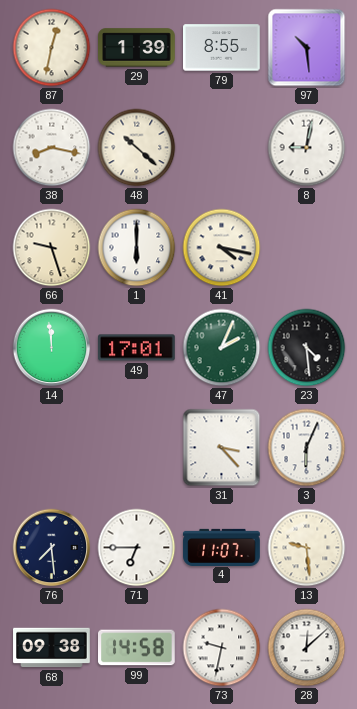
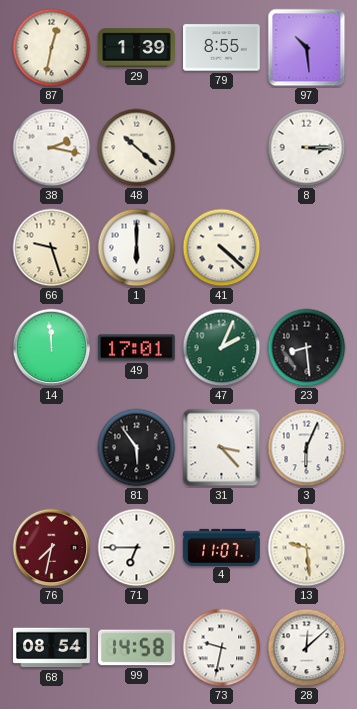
38: 8:17 -> 2:17 (52, 148)
8: 9:02 -> 3:15 (307, 148)
41: 4:17 -> 4:22 (222, 248)
23: 4:29 -> 8:29 (307, 348)
81: none -> 5:54 (137, 448)
76: 7:29 -> 7:32 (52, 548)
76 dial: navy -> burgundy (52, 548)
68: 09:38 -> 08:54 (52, 648)
